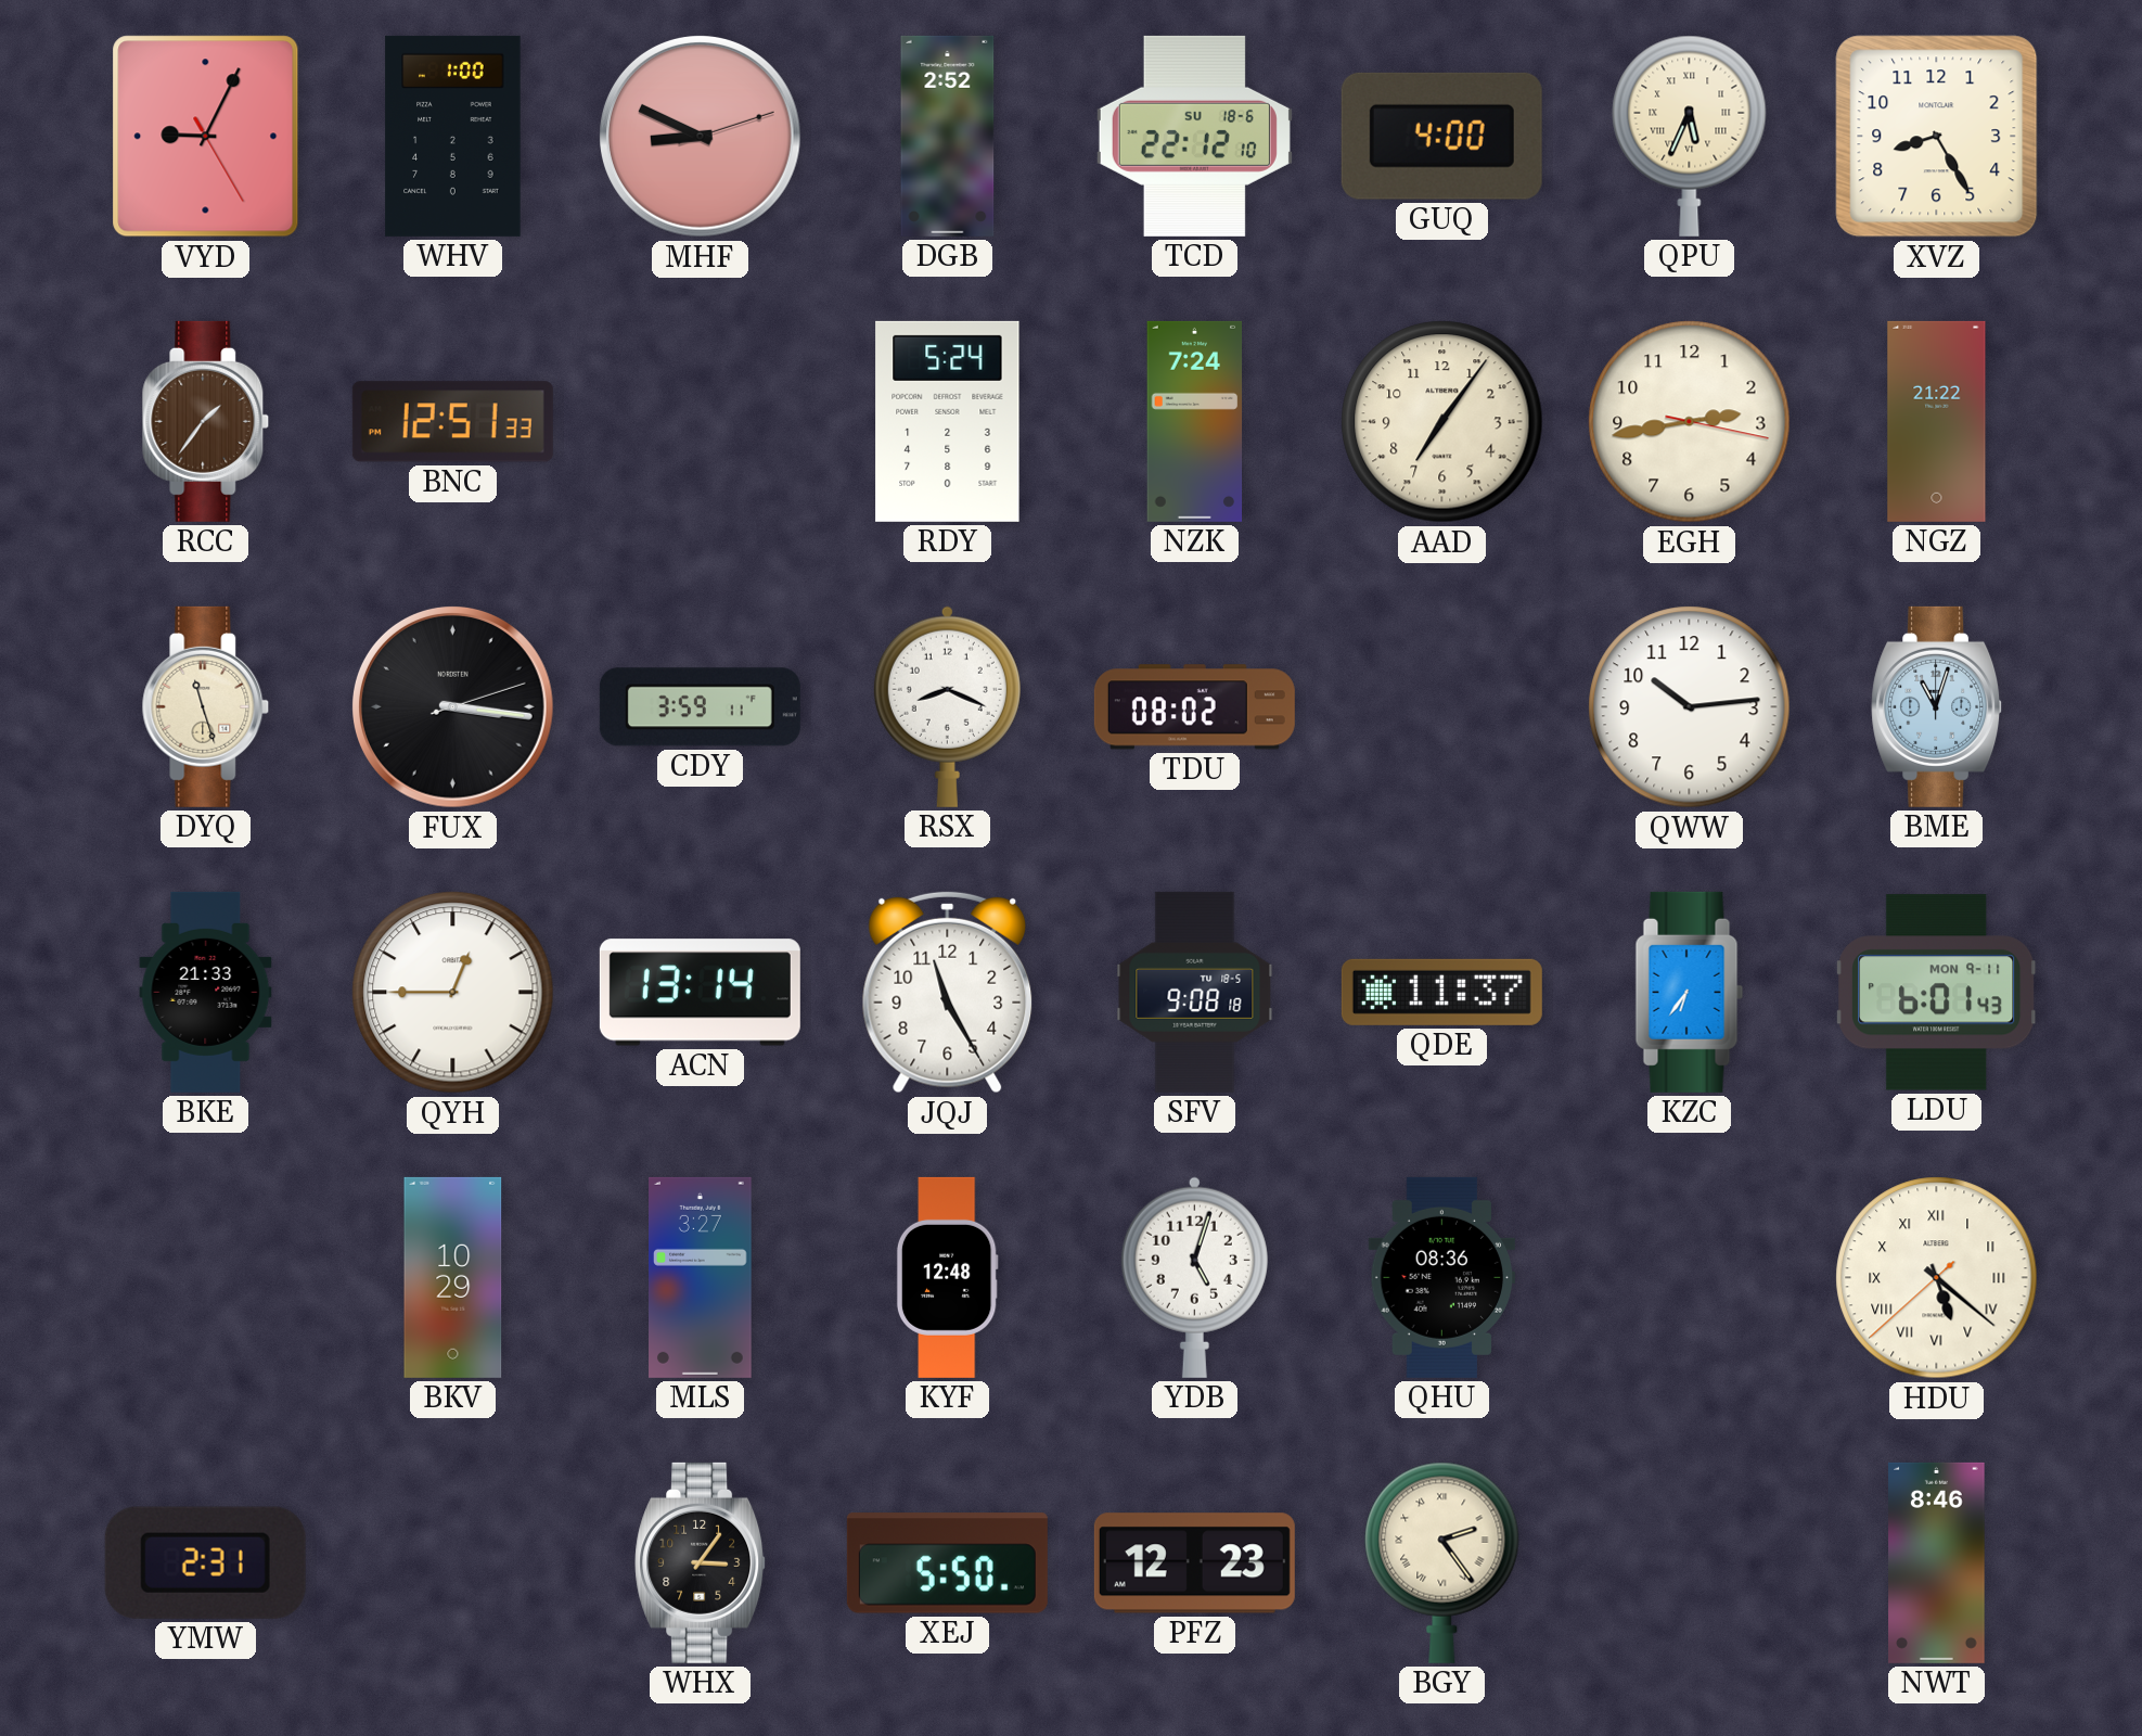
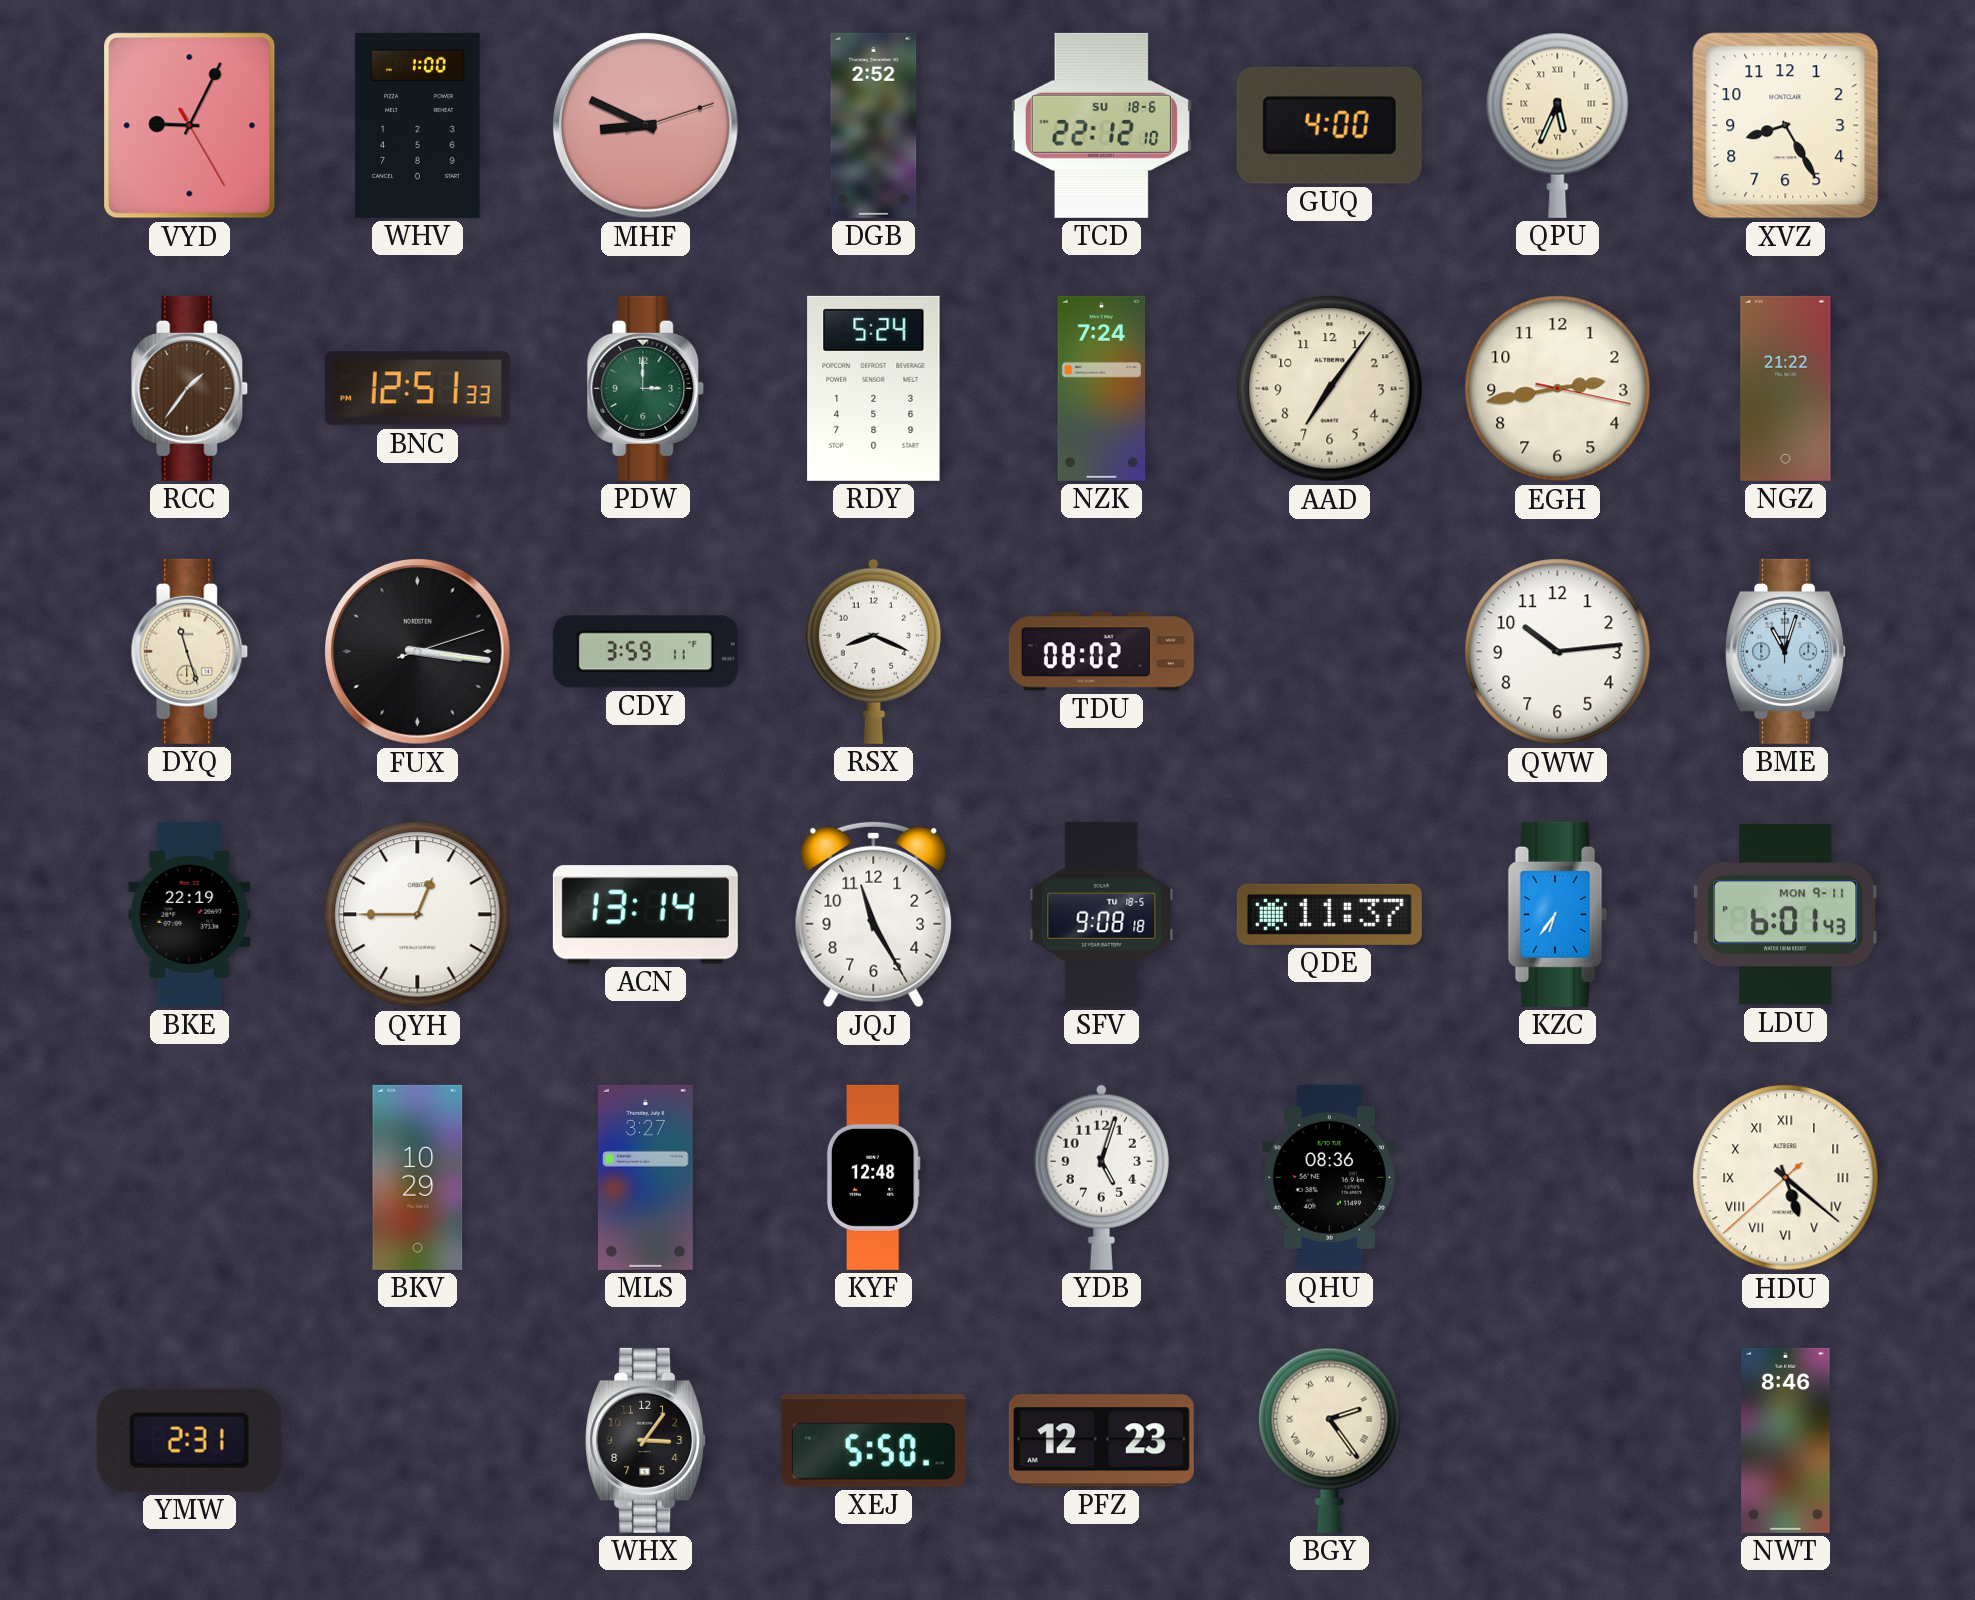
PDW: none -> 3:00 (646, 388)
BKE: 21:33 -> 22:19 (190, 914)
